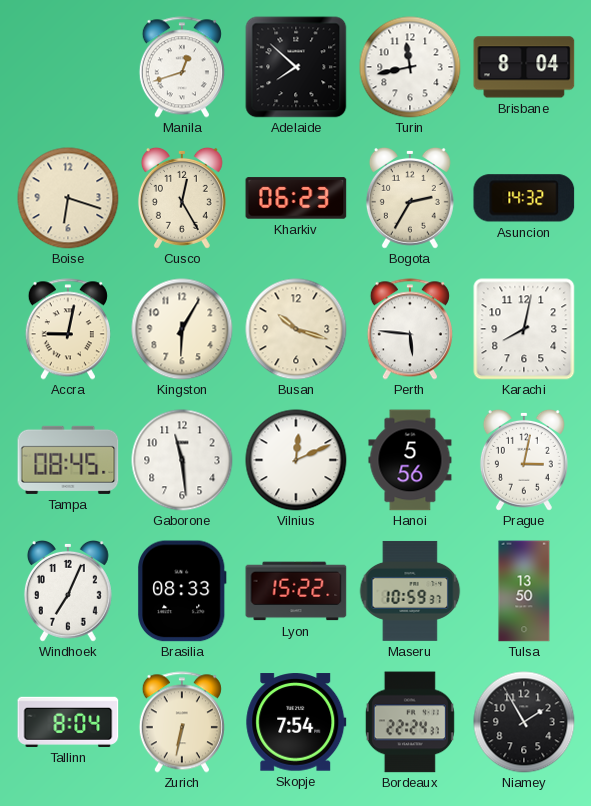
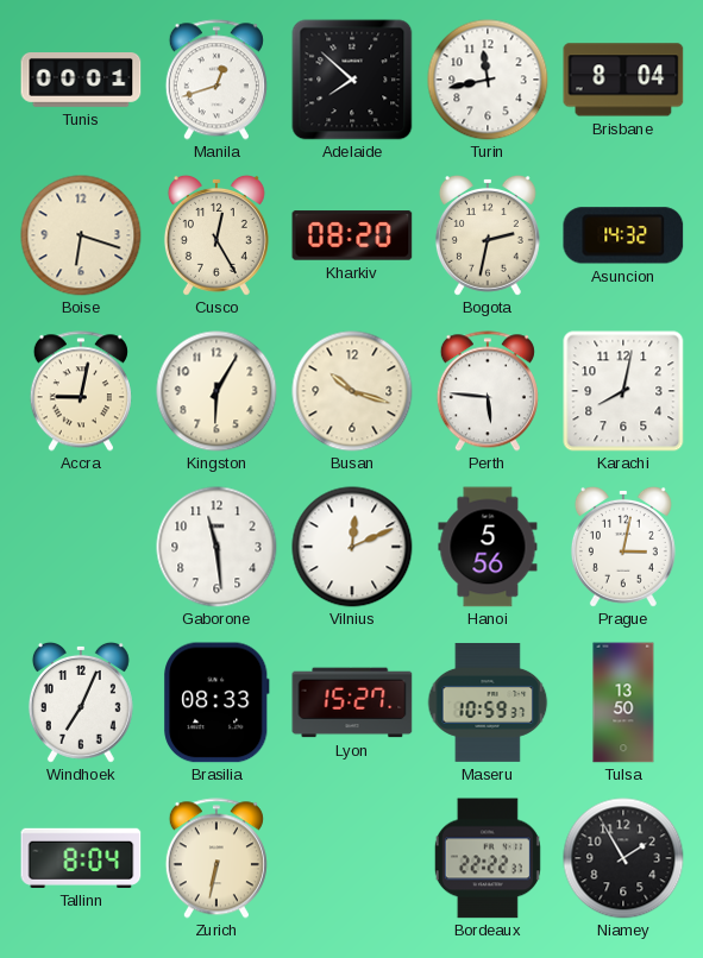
Tunis: none -> 00:01 (81, 81)
Kharkiv: 06:23 -> 08:20 (352, 235)
Bogota: 2:35 -> 2:32 (488, 235)
Tampa: 08:45 -> none (68, 460)
Lyon: 15:22 -> 15:27 (352, 702)
Skopje: 7:54 -> none (296, 722)
Bordeaux: 22:24 -> 22:22 (488, 858)
